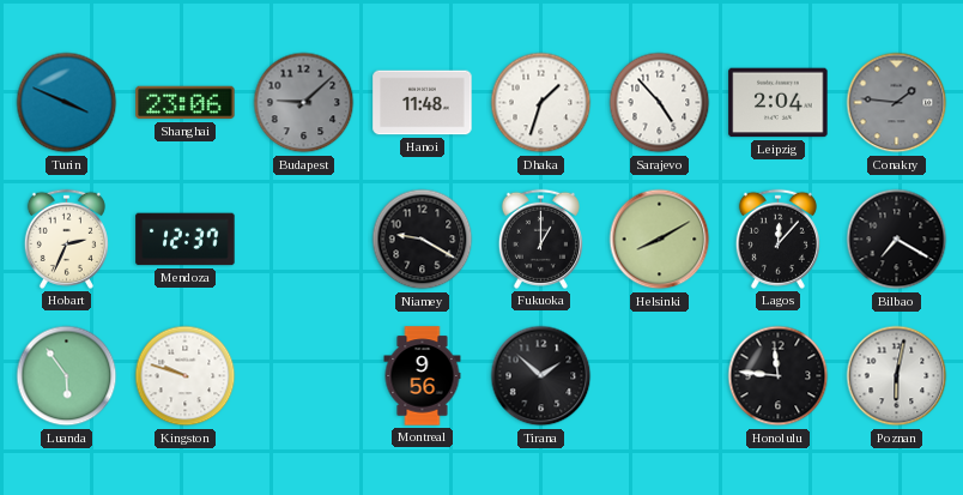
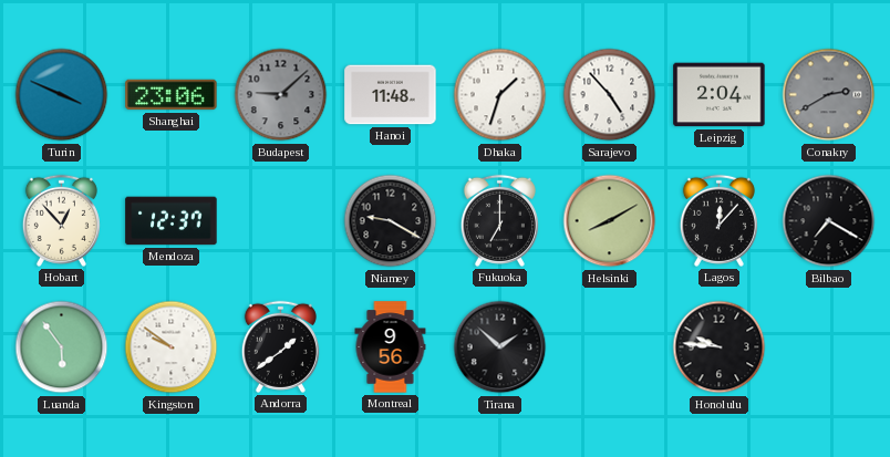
Conakry: 1:46 -> 2:40 (829, 95)
Hobart: 2:34 -> 12:53 (61, 220)
Fukuoka: 1:00 -> 7:00 (499, 220)
Kingston: 9:48 -> 9:51 (172, 347)
Andorra: none -> 1:39 (280, 346)
Honolulu: 11:46 -> 9:46 (720, 347)
Poznan: 6:02 -> none (897, 376)
